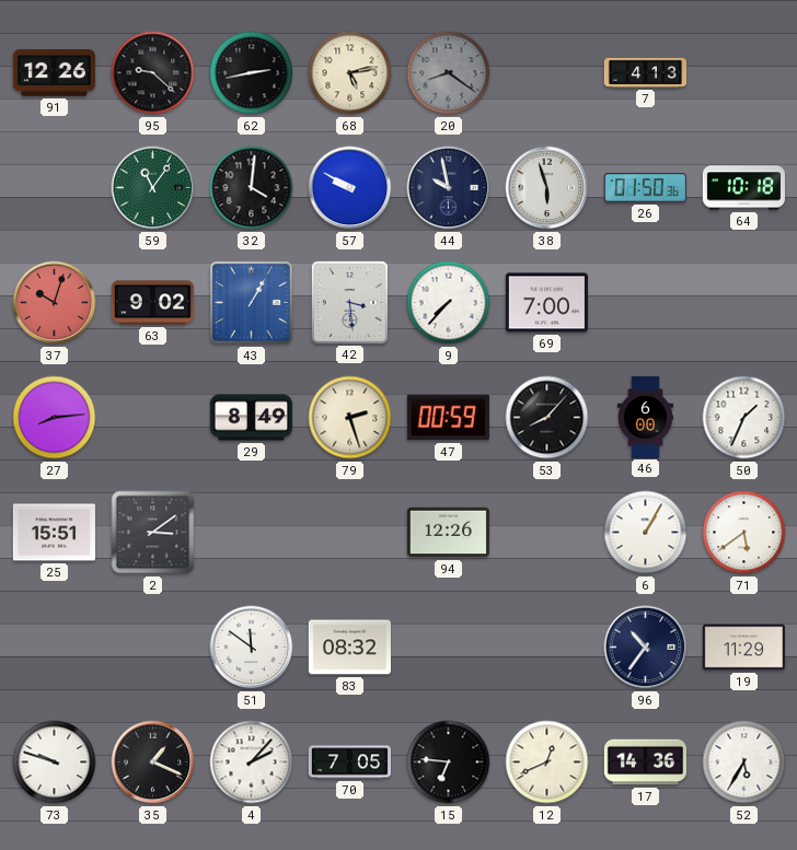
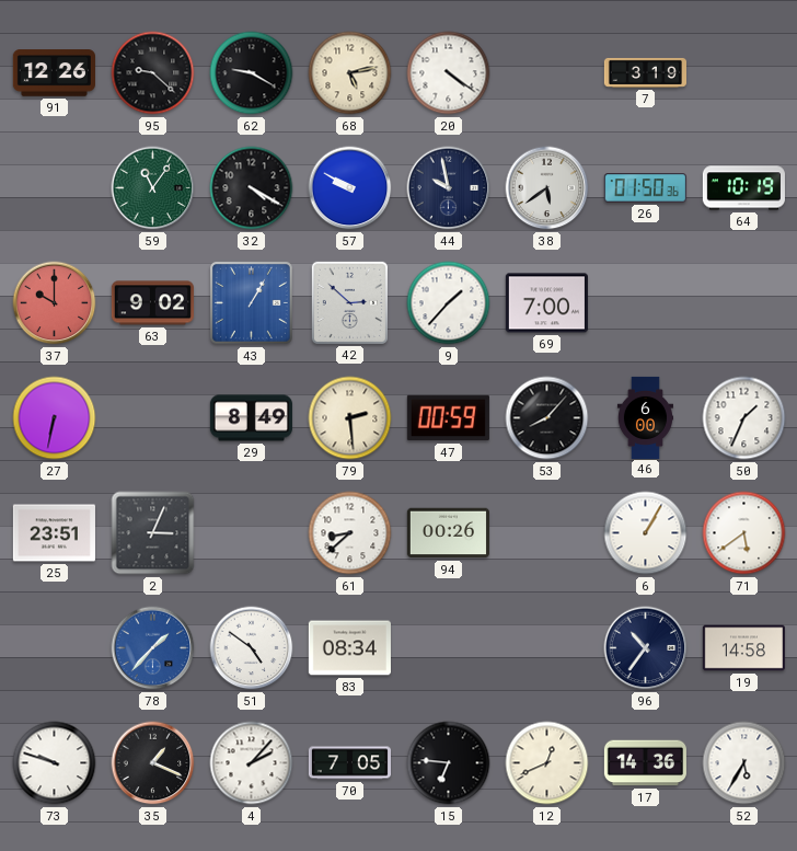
62: 2:43 -> 9:20 (252, 73)
20: 8:21 -> 4:21 (449, 73)
20 dial: grey -> white (449, 73)
7: 4:13 -> 3:19 (645, 72)
32: 4:01 -> 4:20 (252, 188)
38: 5:57 -> 5:39 (547, 188)
64: 10:18 -> 10:19 (743, 188)
37: 10:03 -> 10:00 (55, 303)
42: 3:29 -> 2:52 (349, 302)
9: 7:37 -> 1:37 (449, 303)
27: 8:14 -> 6:32 (55, 418)
79: 2:27 -> 2:29 (350, 418)
25: 15:51 -> 23:51 (54, 533)
2: 3:09 -> 3:04 (153, 533)
61: none -> 8:38 (350, 533)
94: 12:26 -> 00:26 (448, 533)
78: none -> 1:37 (153, 648)
51: 11:51 -> 4:51 (252, 648)
83: 08:32 -> 08:34 (349, 648)
19: 11:29 -> 14:58 (743, 648)
